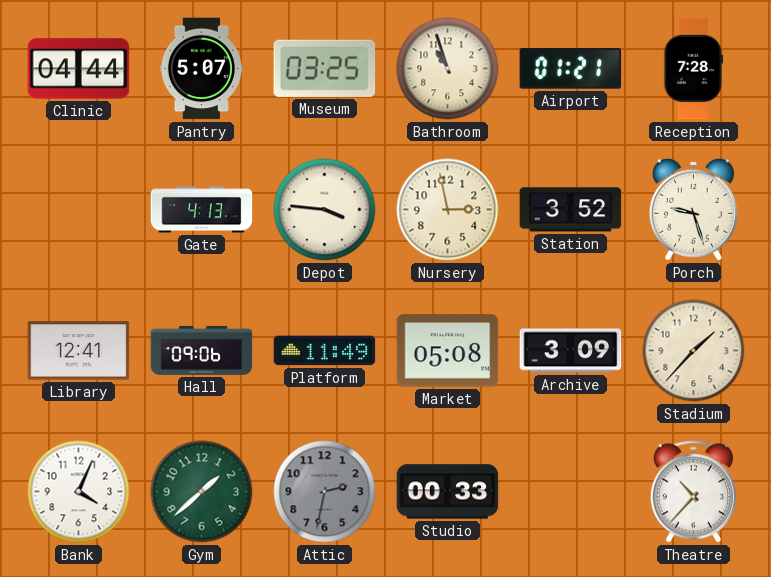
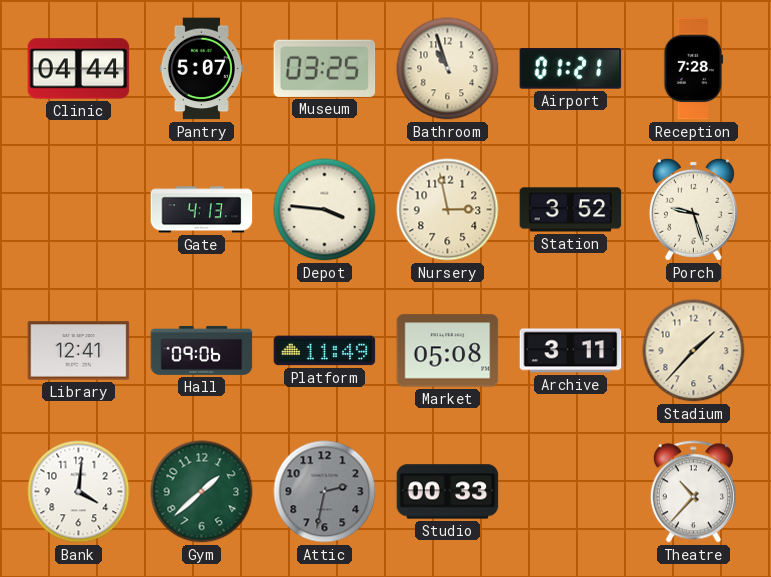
Archive: 3:09 -> 3:11 (571, 351)
Bank: 4:04 -> 4:01 (79, 492)
